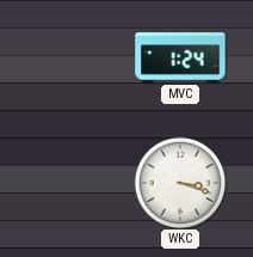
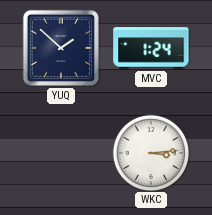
YUQ: none -> 1:52 (61, 48)
WKC: 3:18 -> 3:14 (150, 152)
